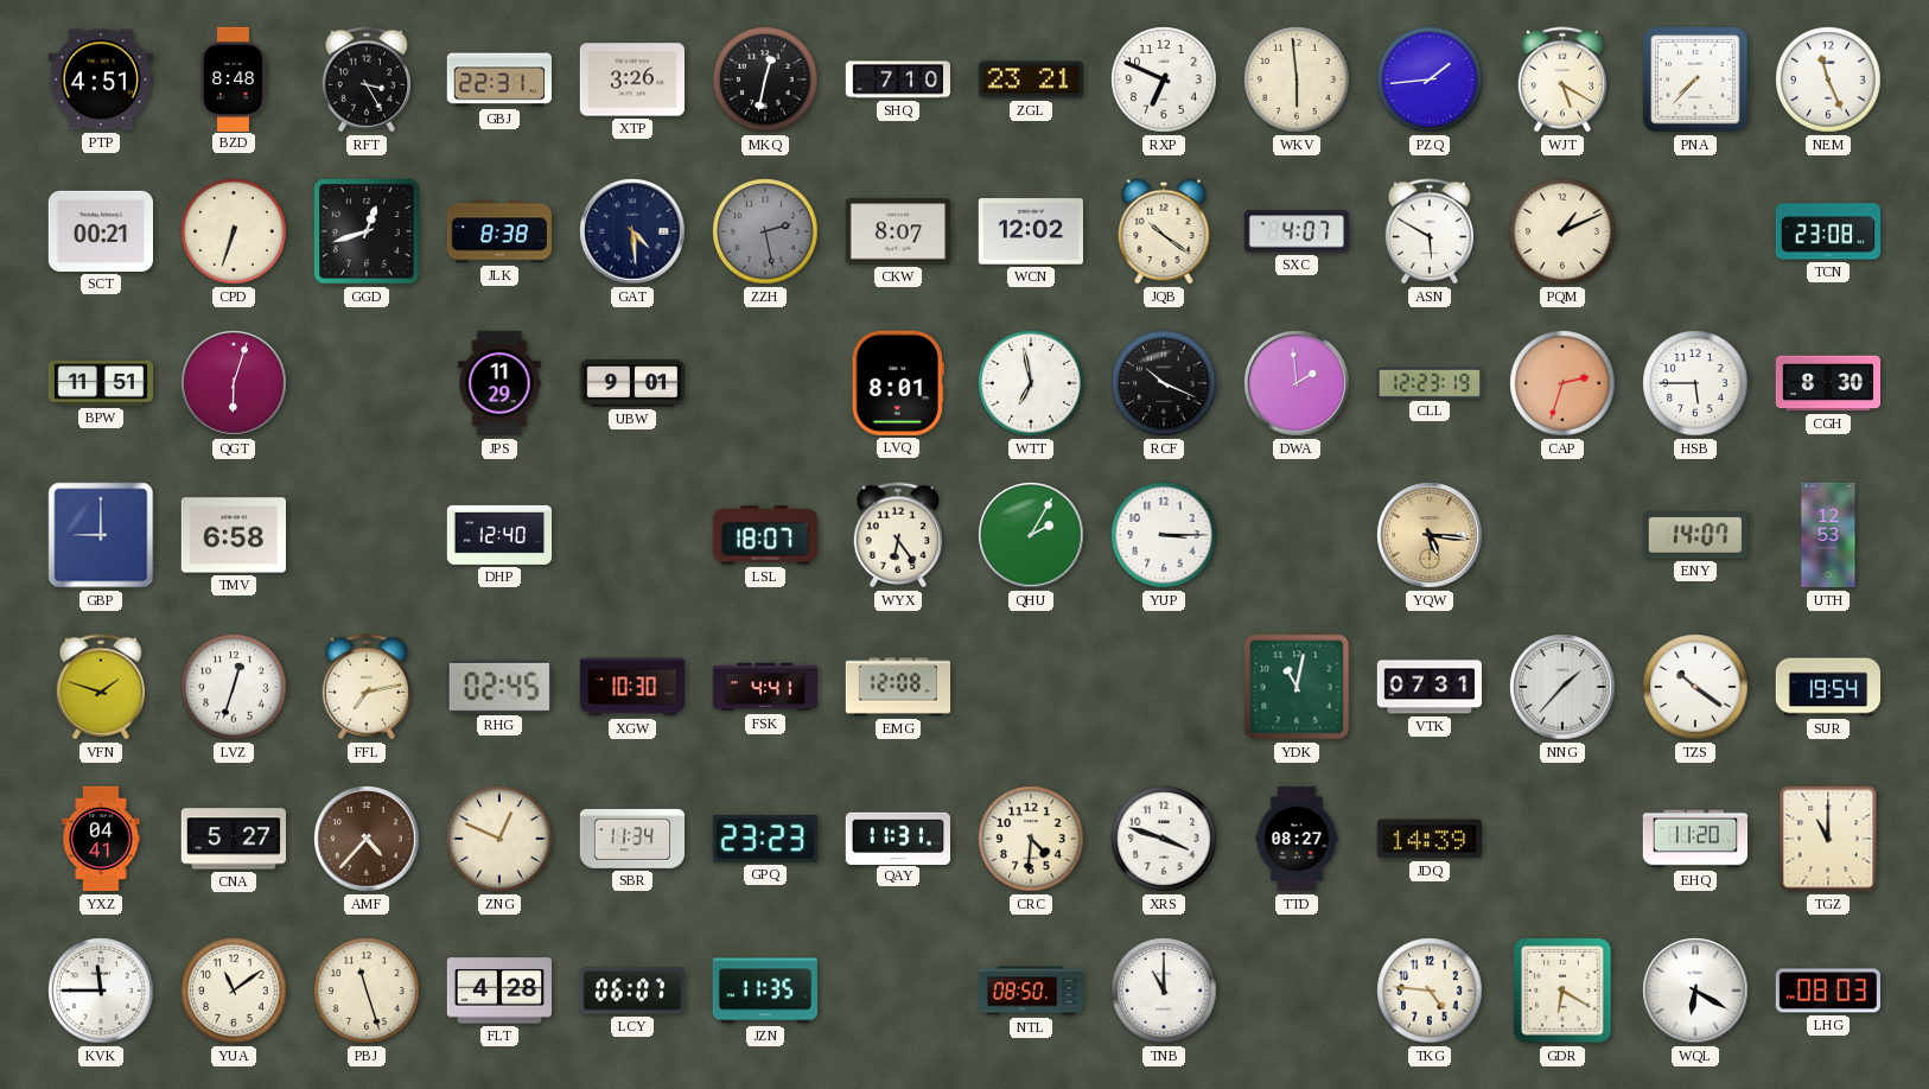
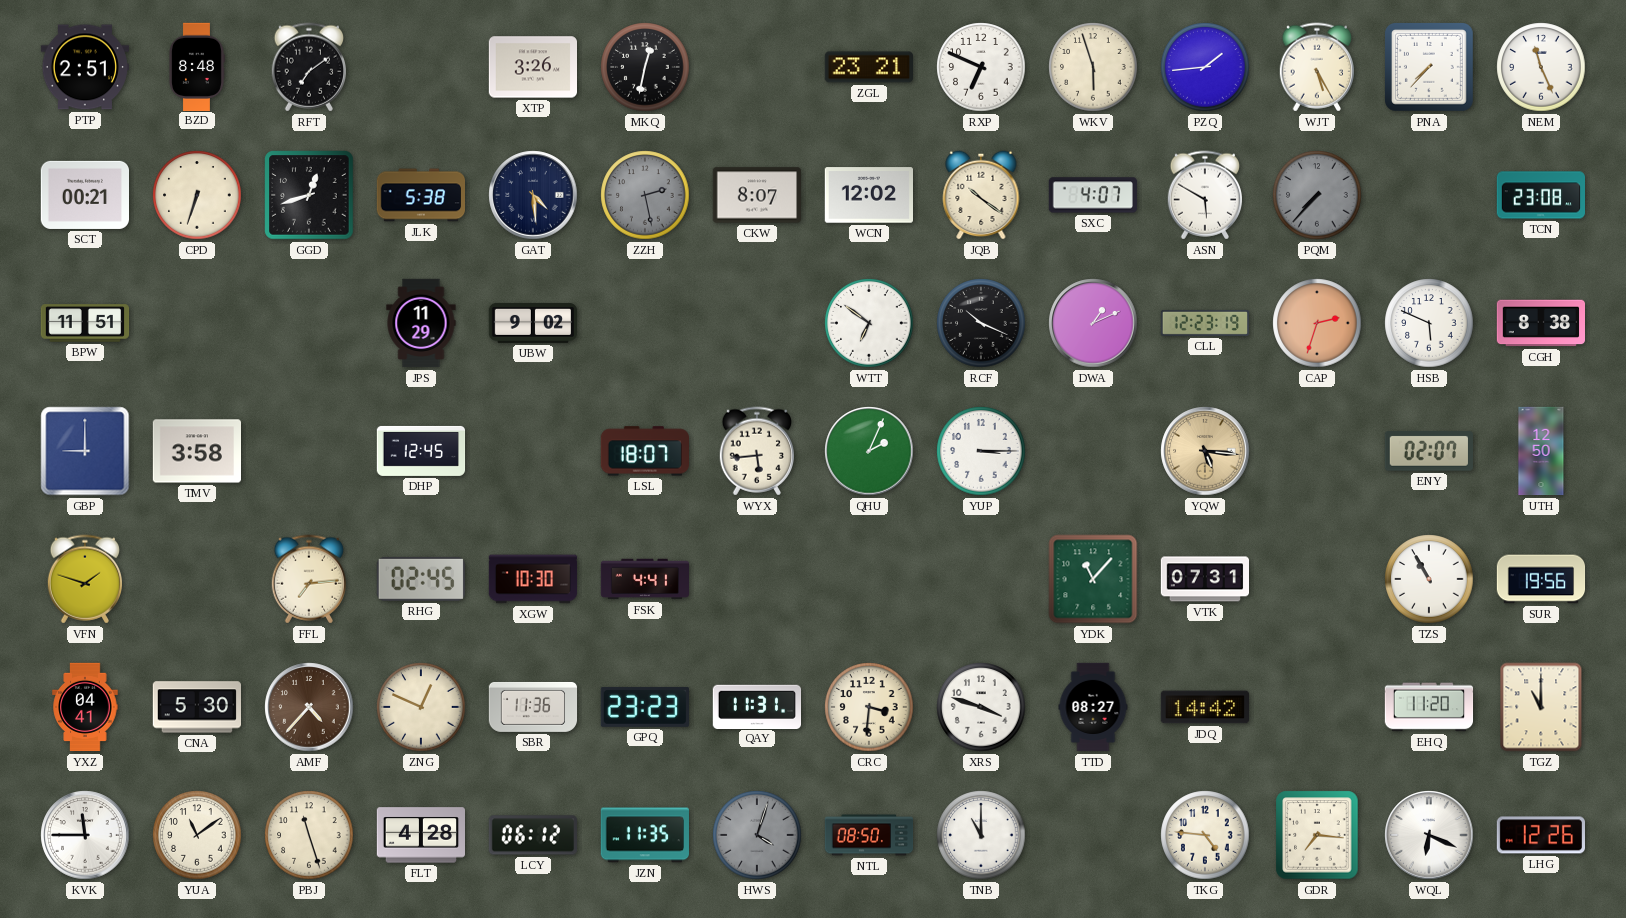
PTP: 4:51 -> 2:51 (84, 67)
RFT: 3:25 -> 7:09 (308, 67)
GBJ: 22:31 -> none (498, 79)
SHQ: 7:10 -> none (897, 79)
WKV: 5:59 -> 5:57 (1093, 67)
WJT: 5:20 -> 5:25 (1316, 67)
JLK: 8:38 -> 5:38 (420, 195)
PQM: 1:11 -> 7:37 (1317, 195)
PQM dial: cream -> grey (1317, 195)
QGT: 6:03 -> none (234, 383)
UBW: 9:01 -> 9:02 (533, 323)
LVQ: 8:01 -> none (898, 383)
WTT: 6:58 -> 6:51 (869, 323)
DWA: 1:59 -> 1:11 (1093, 323)
HSB: 5:45 -> 5:49 (1429, 323)
CGH: 8:30 -> 8:38 (1540, 323)
TMV: 6:58 -> 3:58 (196, 451)
DHP: 12:40 -> 12:45 (421, 451)
WYX: 6:24 -> 5:44 (756, 451)
QHU: 2:05 -> 2:04 (869, 451)
ENY: 14:07 -> 02:07 (1429, 452)
UTH: 12:53 -> 12:50 (1541, 451)
LVZ: 12:33 -> none (234, 687)
FFL: 7:13 -> 7:14 (308, 579)
EMG: 12:08 -> none (898, 687)
YDK: 11:02 -> 11:07 (1093, 579)
NNG: 1:37 -> none (1562, 687)
TZS: 10:21 -> 10:55 (1429, 579)
SUR: 19:54 -> 19:56 (1541, 579)
CNA: 5:27 -> 5:30 (196, 707)
SBR: 11:34 -> 11:36 (533, 707)
CRC: 4:31 -> 3:31 (869, 707)
JDQ: 14:39 -> 14:42 (1204, 707)
LCY: 06:07 -> 06:12 (532, 835)
HWS: none -> 4:03 (757, 835)
GDR: 6:20 -> 7:16 (1317, 835)
WQL: 6:20 -> 6:19 (1429, 835)
LHG: 08:03 -> 12:26 (1540, 835)
